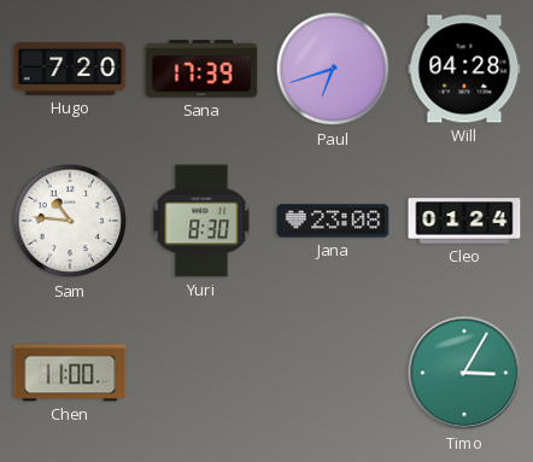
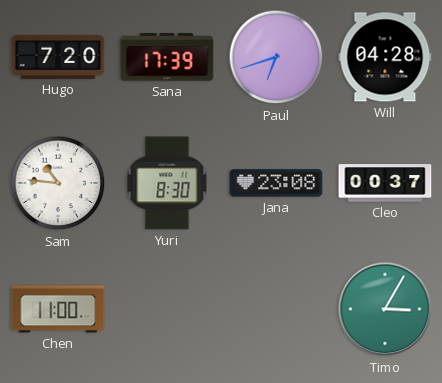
Cleo: 01:24 -> 00:37 (385, 183)
